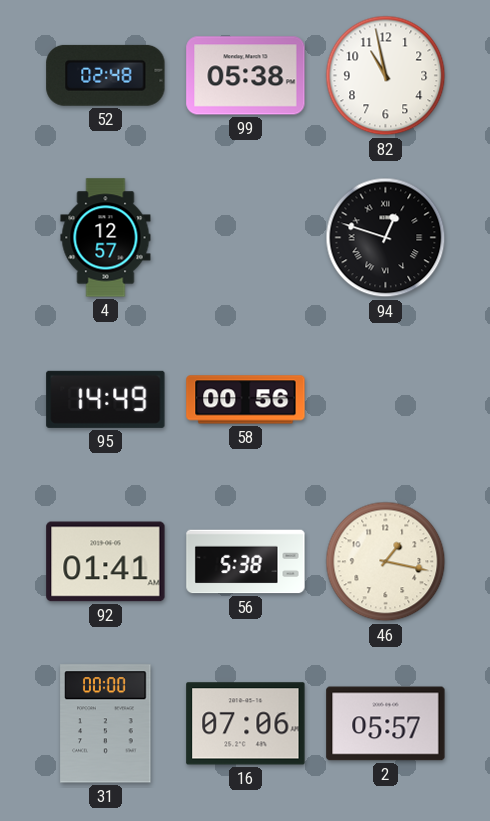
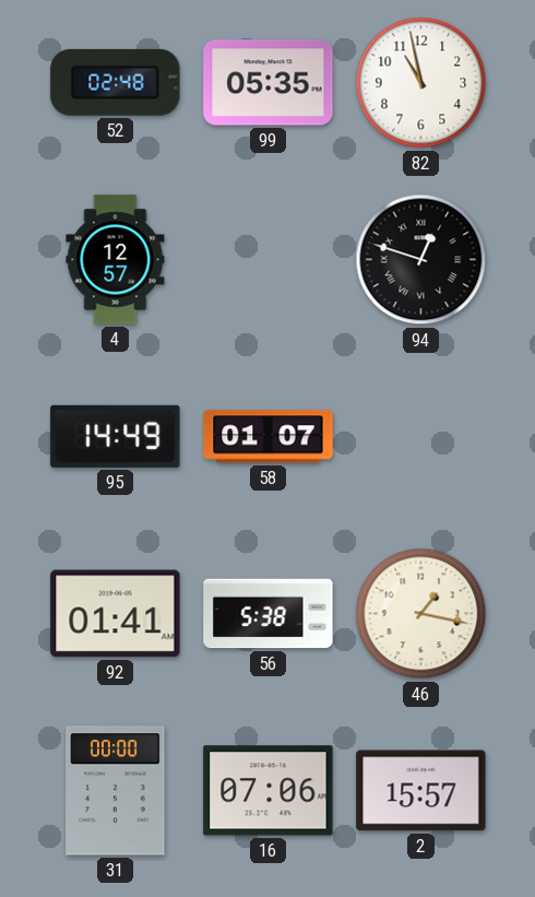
99: 05:38 -> 05:35 (269, 83)
58: 00:56 -> 01:07 (269, 437)
2: 05:57 -> 15:57 (421, 791)
